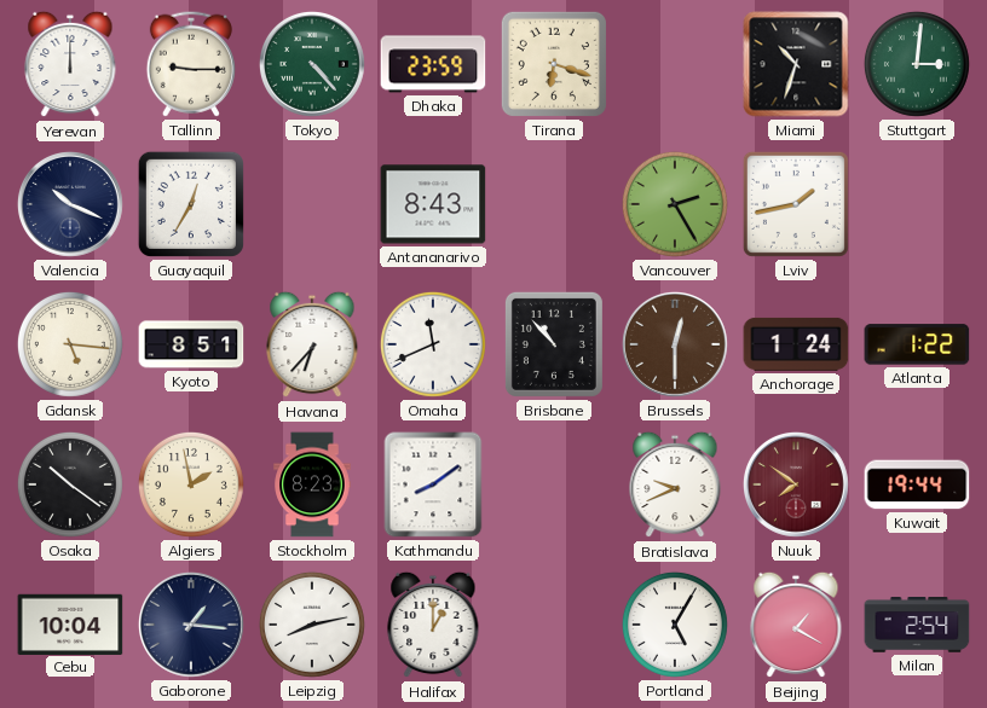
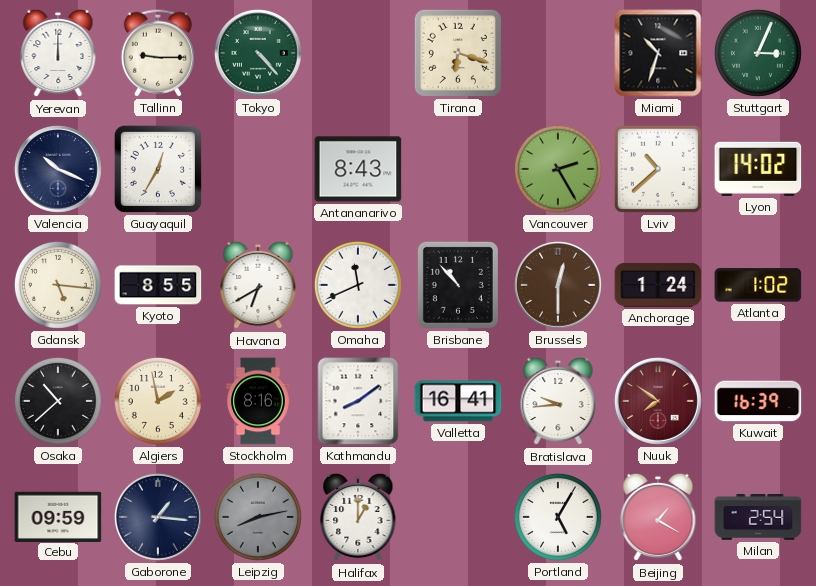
Dhaka: 23:59 -> none (433, 64)
Stuttgart: 3:01 -> 3:04 (758, 53)
Lviv: 1:43 -> 10:38 (658, 169)
Lyon: none -> 14:02 (758, 169)
Kyoto: 8:51 -> 8:55 (158, 285)
Havana: 6:37 -> 6:40 (258, 285)
Atlanta: 1:22 -> 1:02 (758, 285)
Osaka: 10:21 -> 10:38 (58, 401)
Stockholm: 8:23 -> 8:16 (258, 401)
Valletta: none -> 16:41 (458, 401)
Bratislava: 9:41 -> 9:44 (558, 401)
Kuwait: 19:44 -> 16:39 (758, 401)
Cebu: 10:04 -> 09:59 (58, 516)
Leipzig dial: white -> grey (258, 517)
